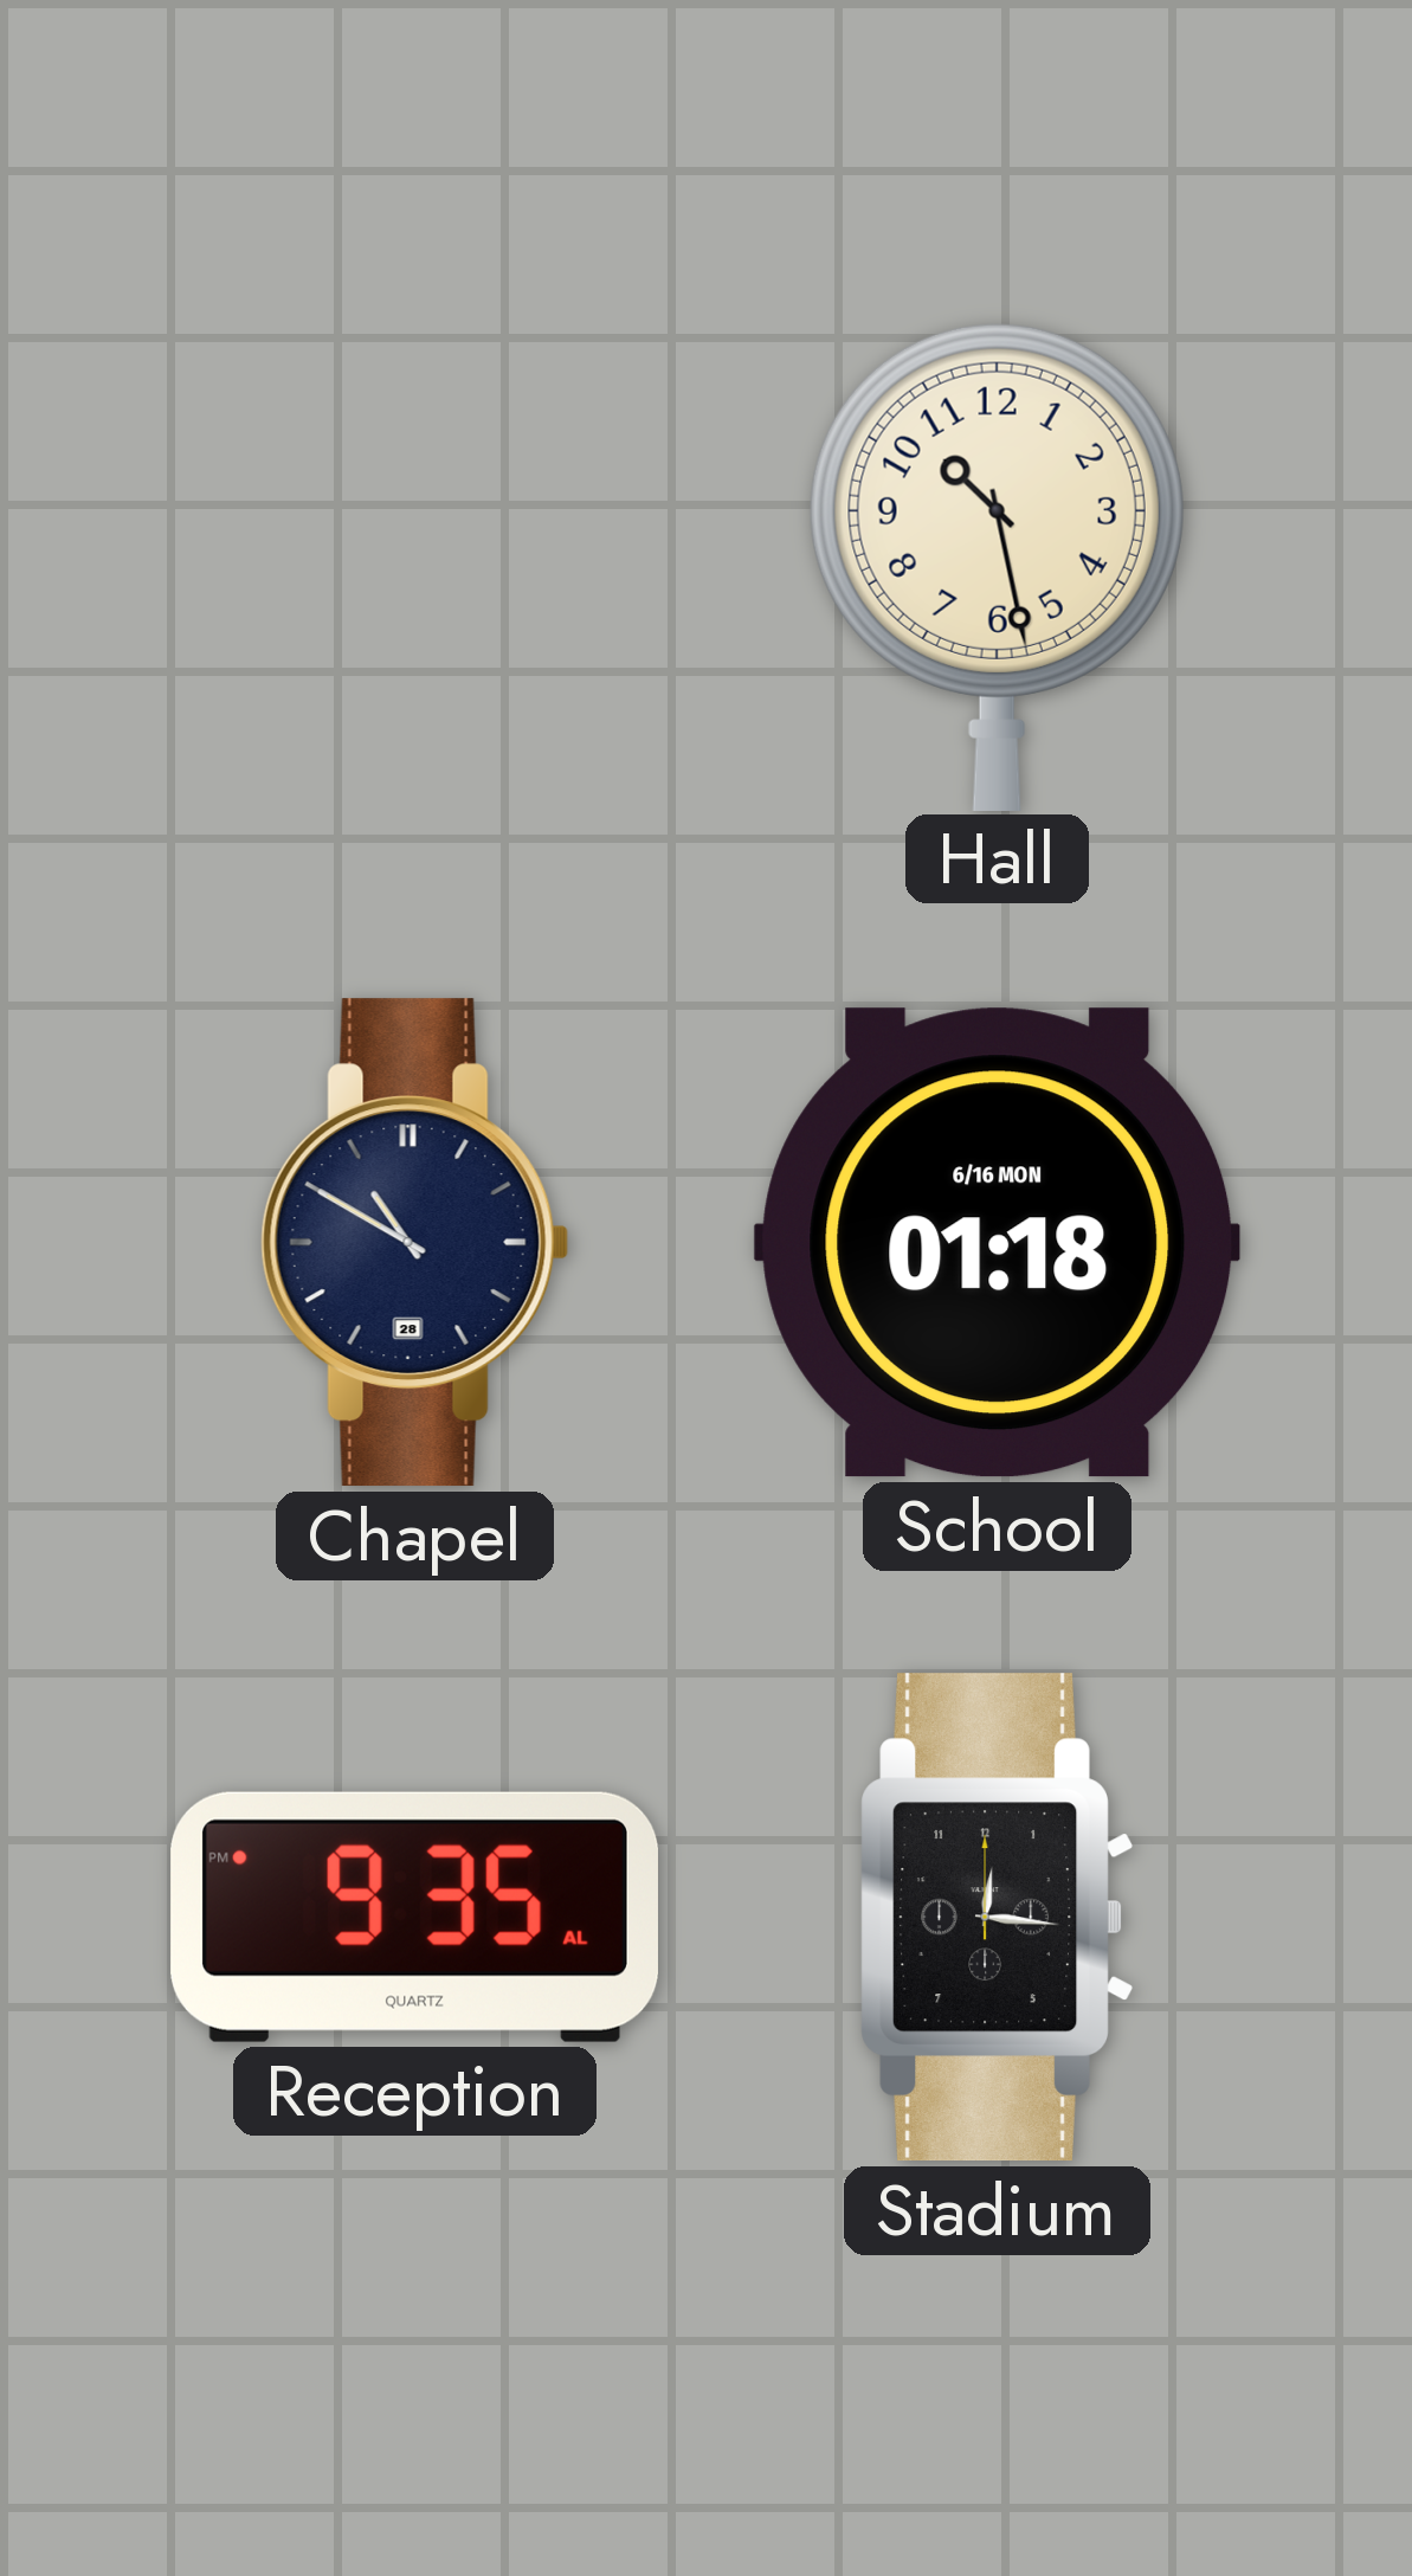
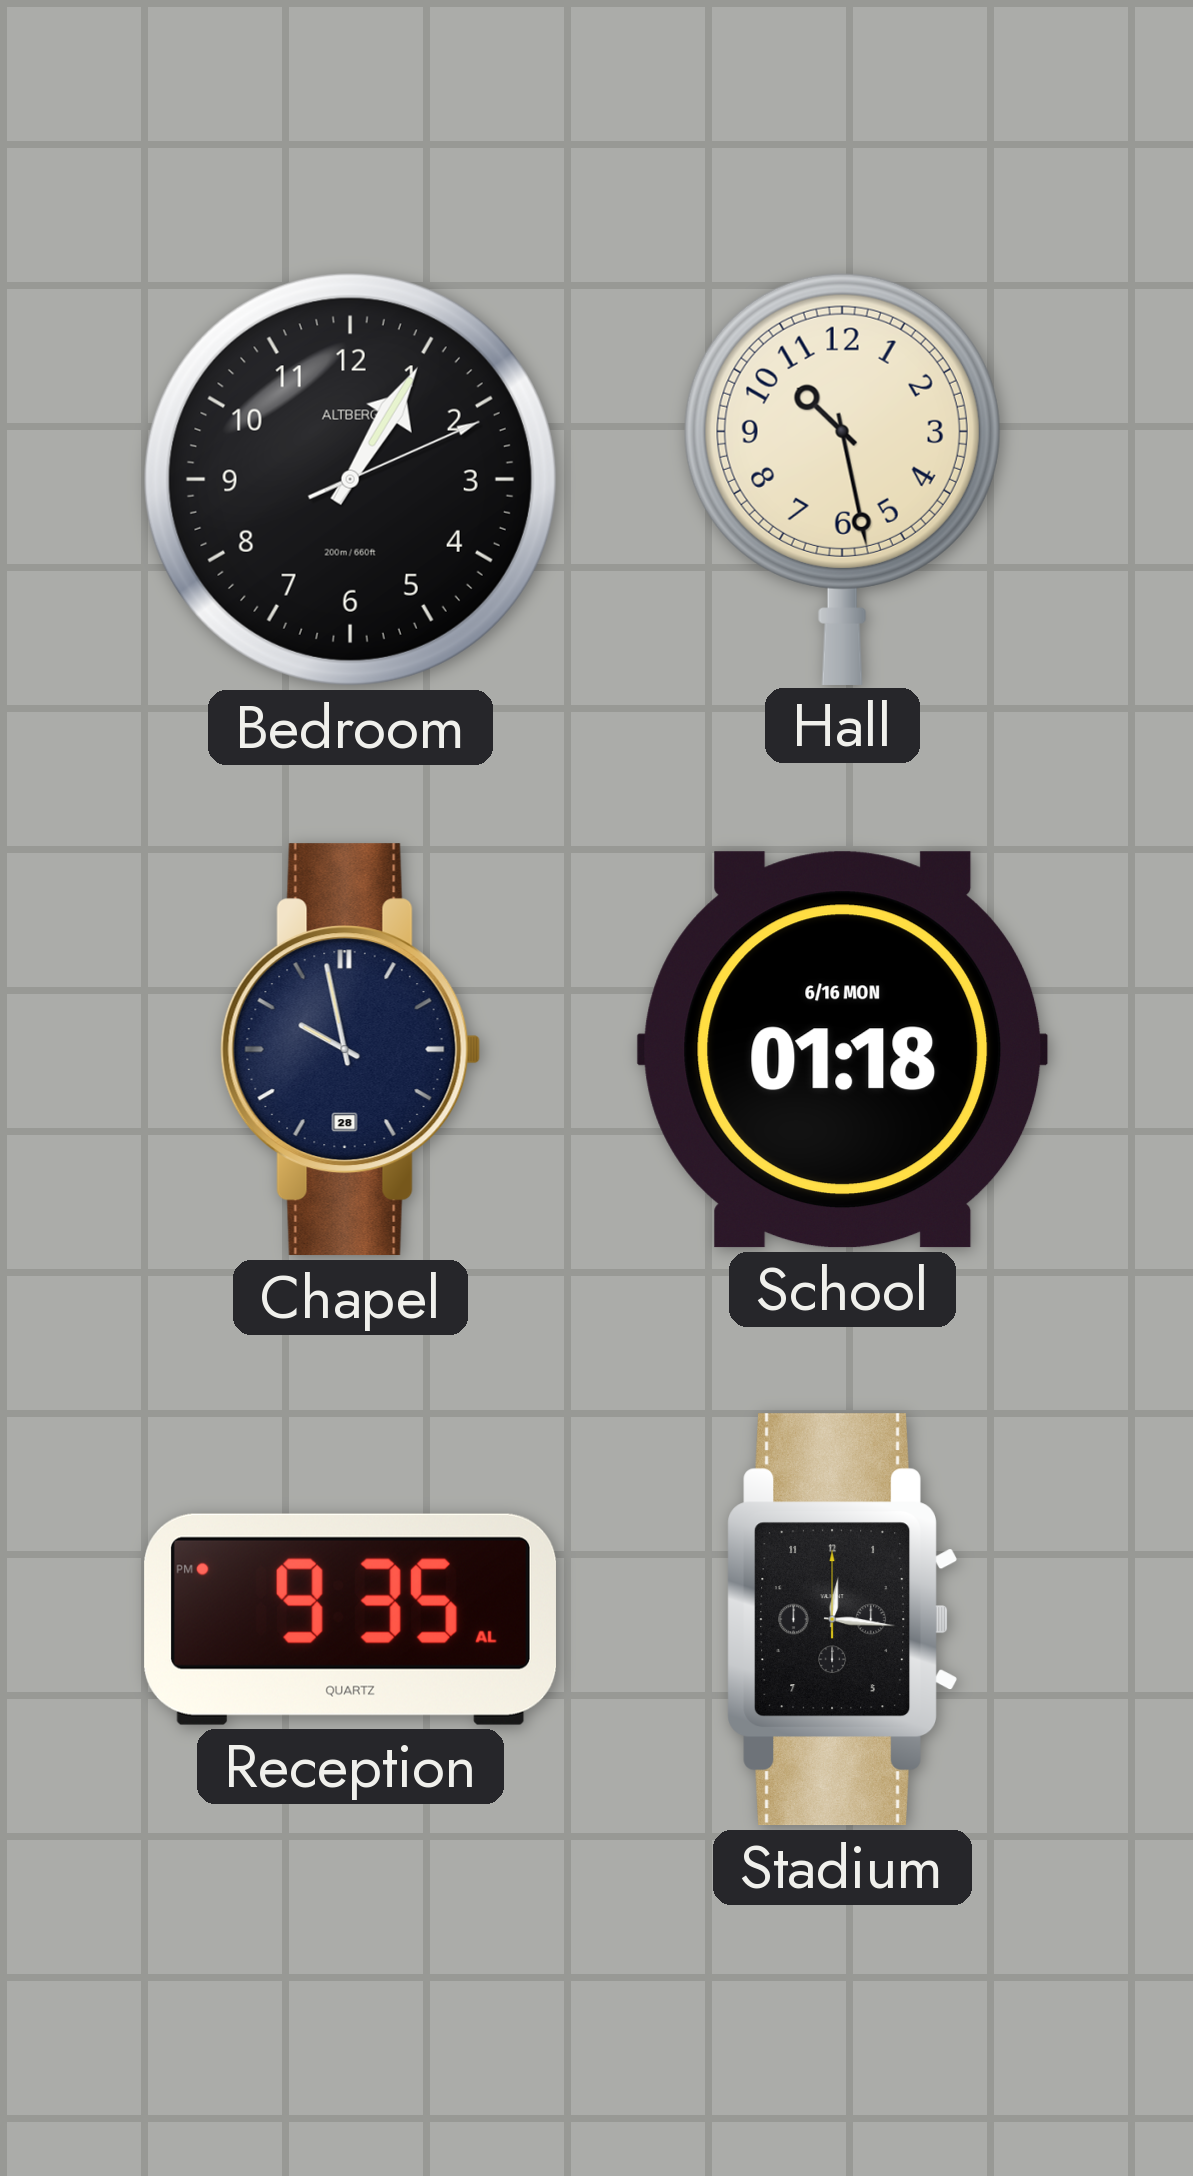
Bedroom: none -> 1:05 (350, 479)
Chapel: 10:50 -> 9:58 (351, 1050)
